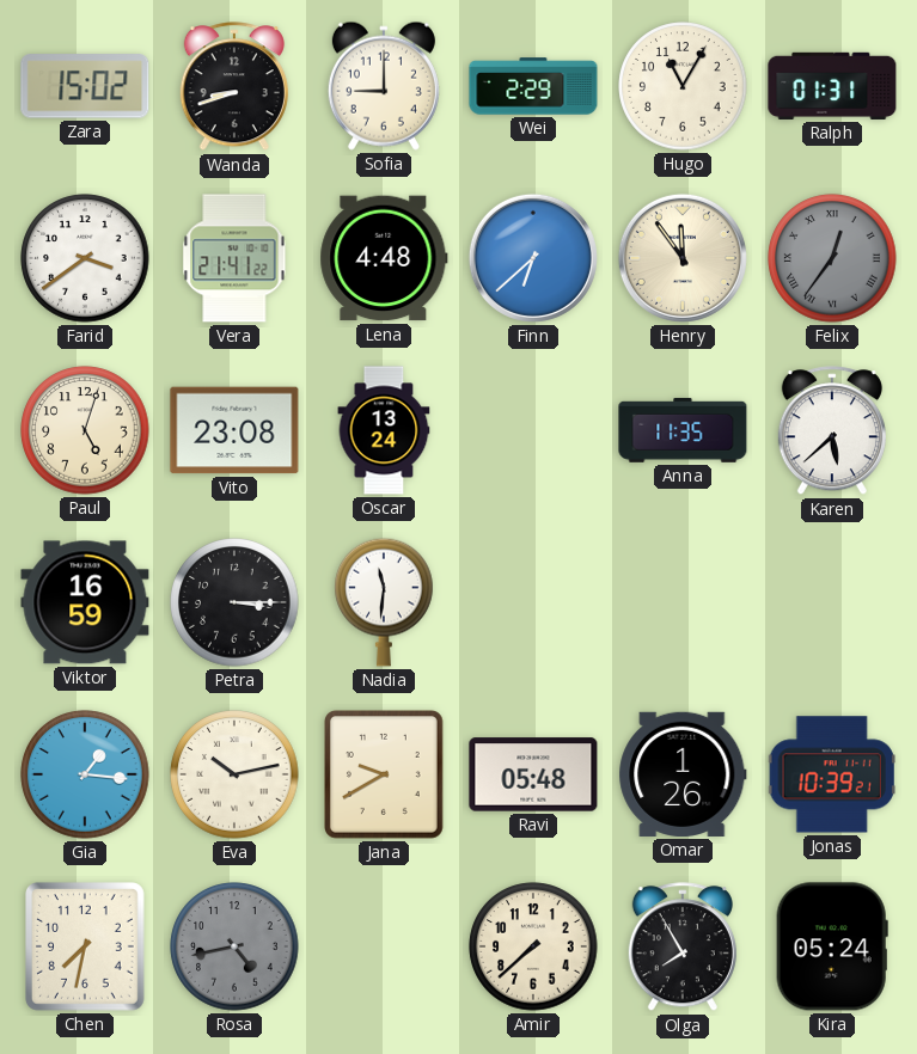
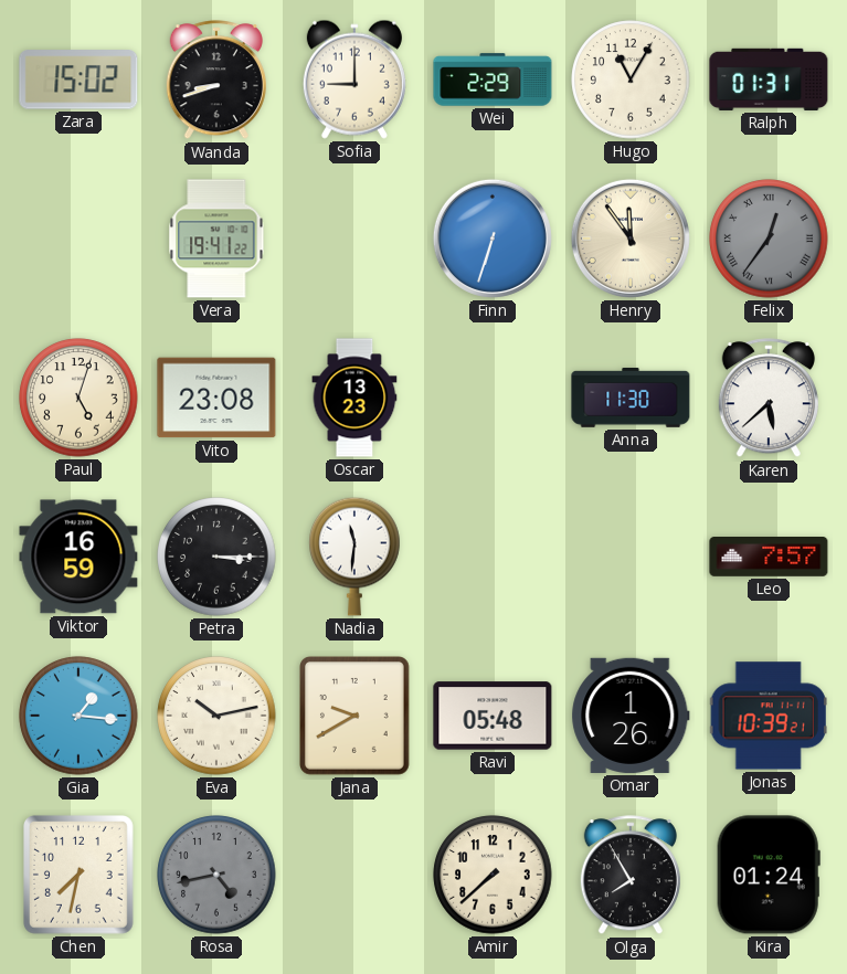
Farid: 3:39 -> none (85, 258)
Vera: 21:41 -> 19:41 (216, 239)
Lena: 4:48 -> none (384, 258)
Finn: 6:38 -> 6:33 (493, 239)
Oscar: 13:24 -> 13:23 (354, 398)
Anna: 11:35 -> 11:30 (631, 398)
Leo: none -> 7:57 (769, 558)
Kira: 05:24 -> 01:24 (769, 875)
